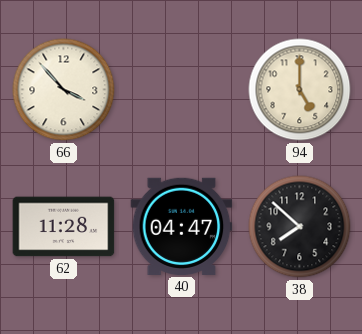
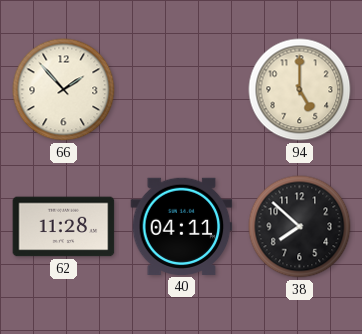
66: 3:53 -> 1:53 (64, 90)
40: 04:47 -> 04:11 (182, 226)
